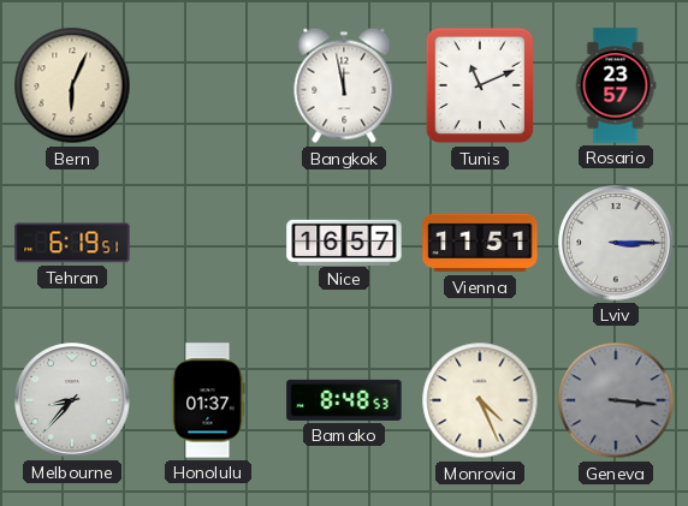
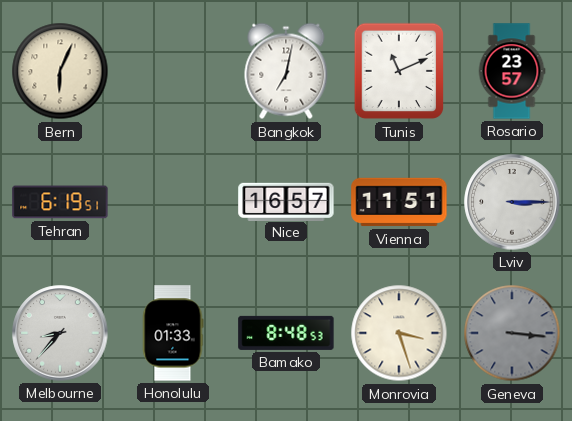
Bangkok: 11:58 -> 7:02 (286, 71)
Honolulu: 01:37 -> 01:33 (173, 333)
Monrovia: 4:26 -> 3:27 (399, 333)
